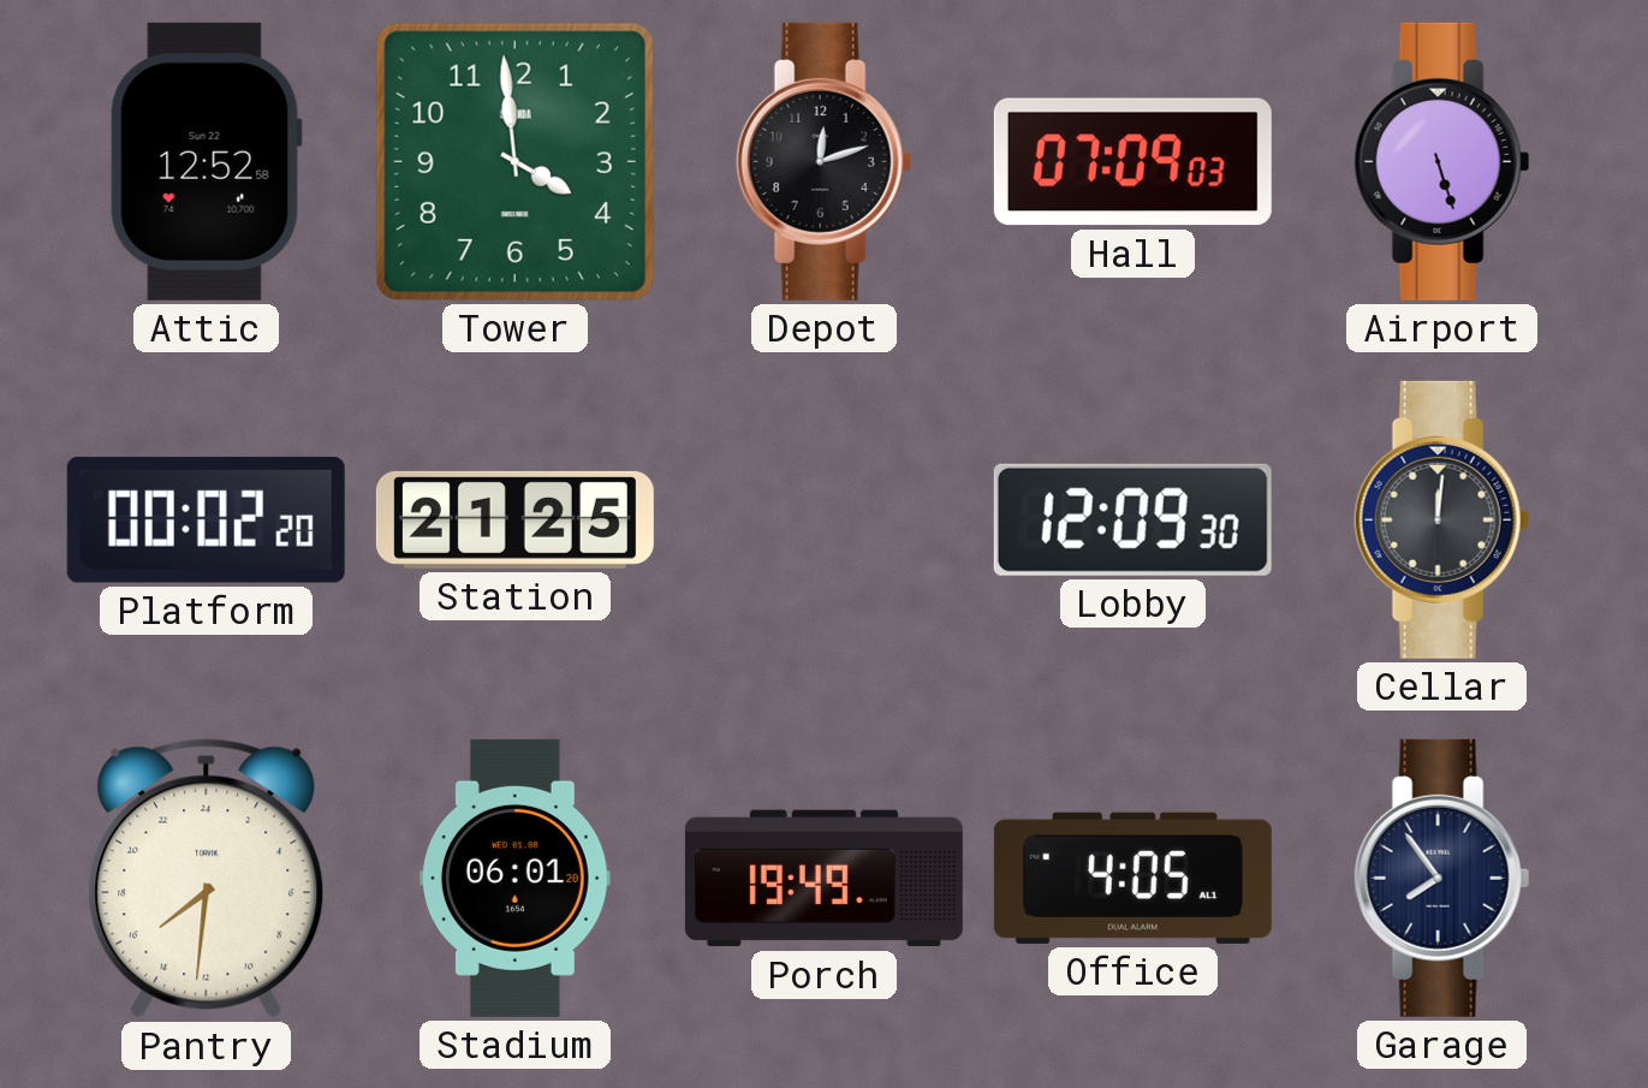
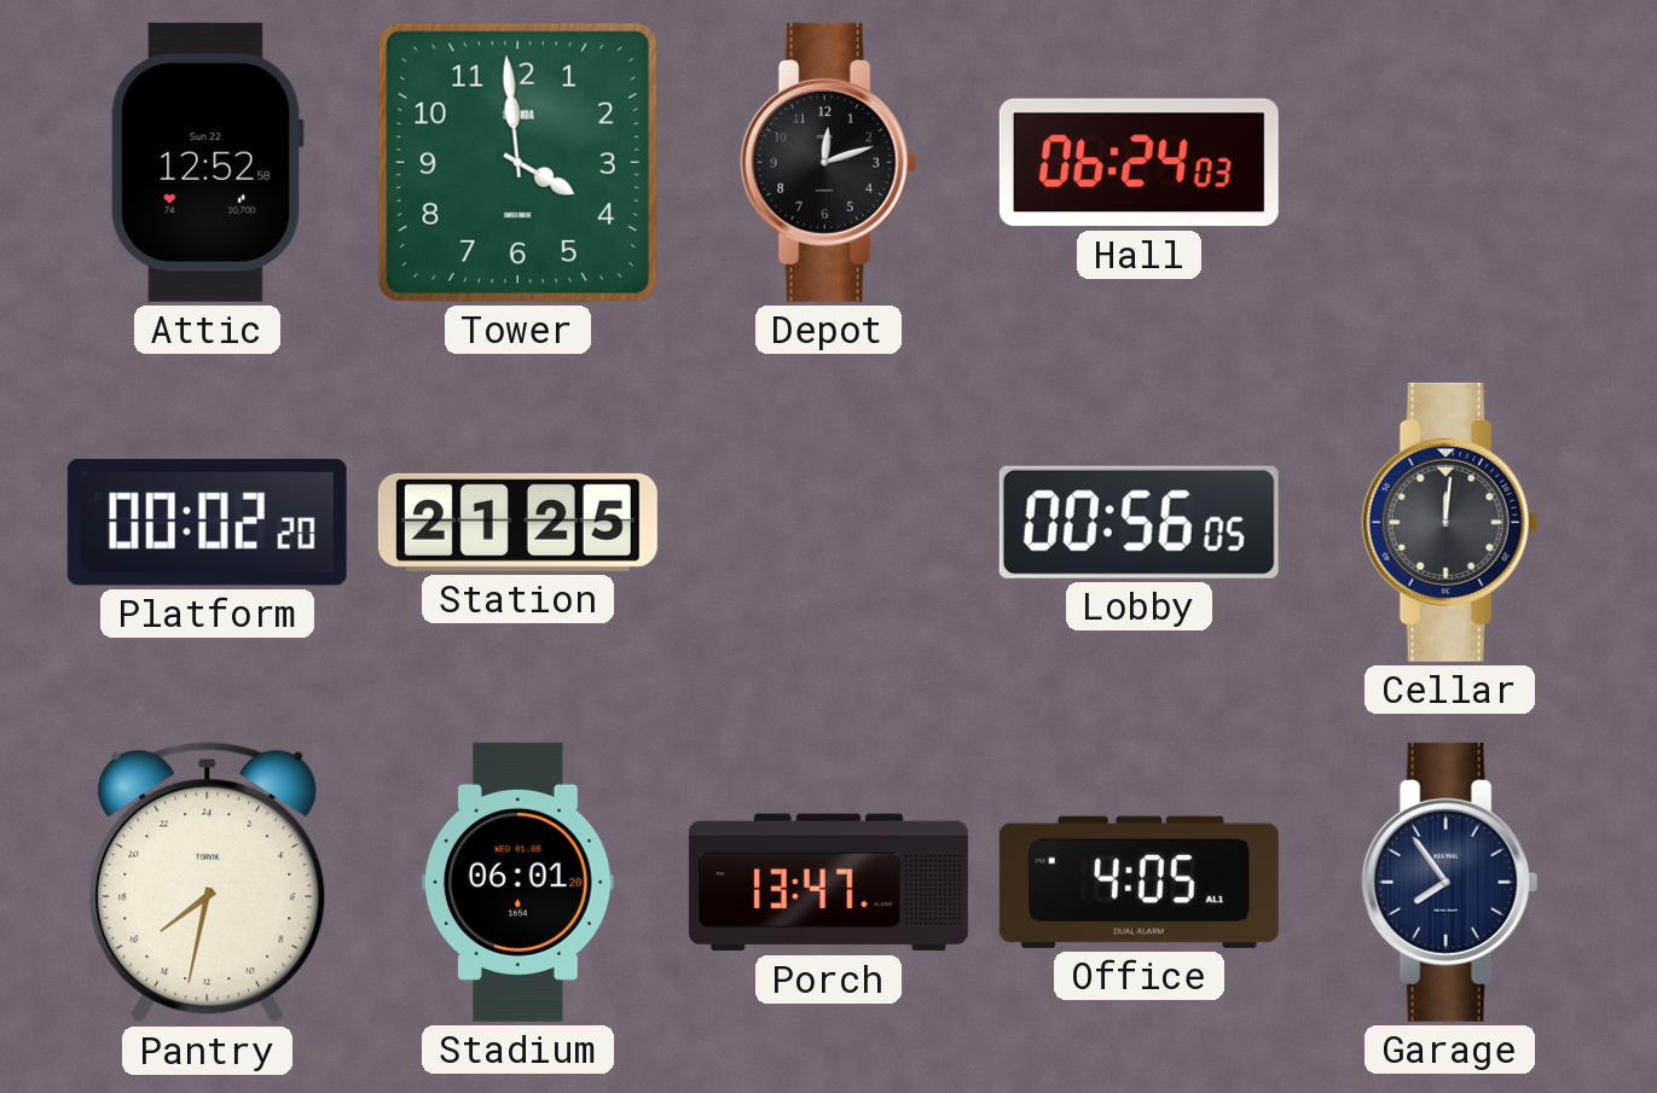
Hall: 07:09 -> 06:24 (1139, 163)
Airport: 5:27 -> none (1442, 161)
Lobby: 12:09 -> 00:56 (1139, 522)
Pantry: 15:31 -> 15:32 (208, 883)
Porch: 19:49 -> 13:47 (828, 883)
